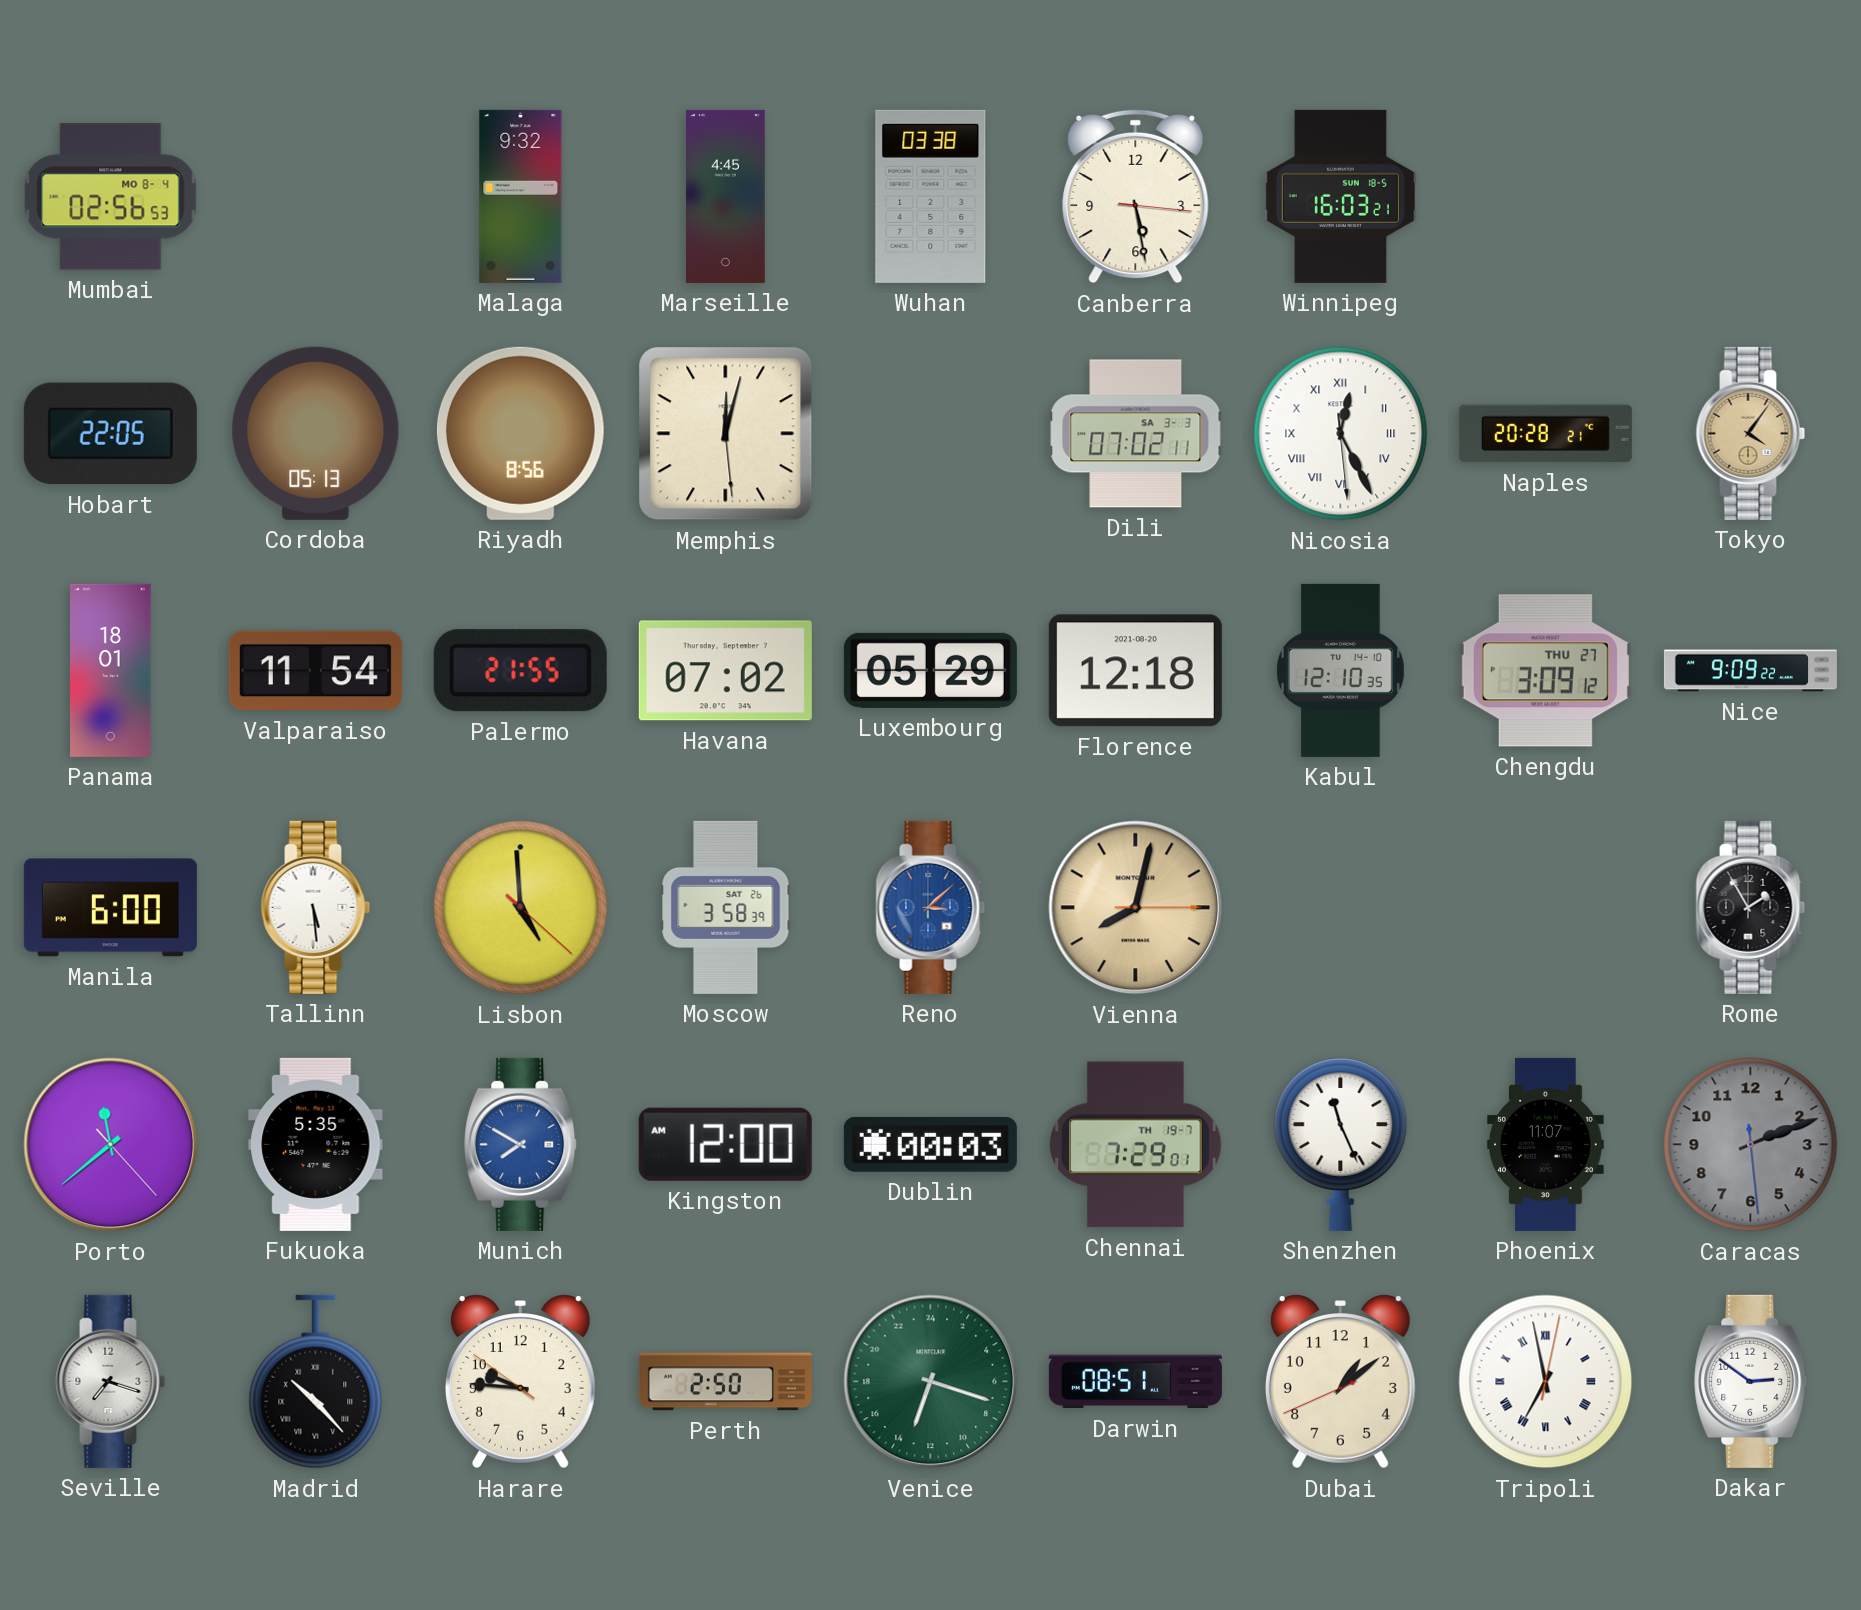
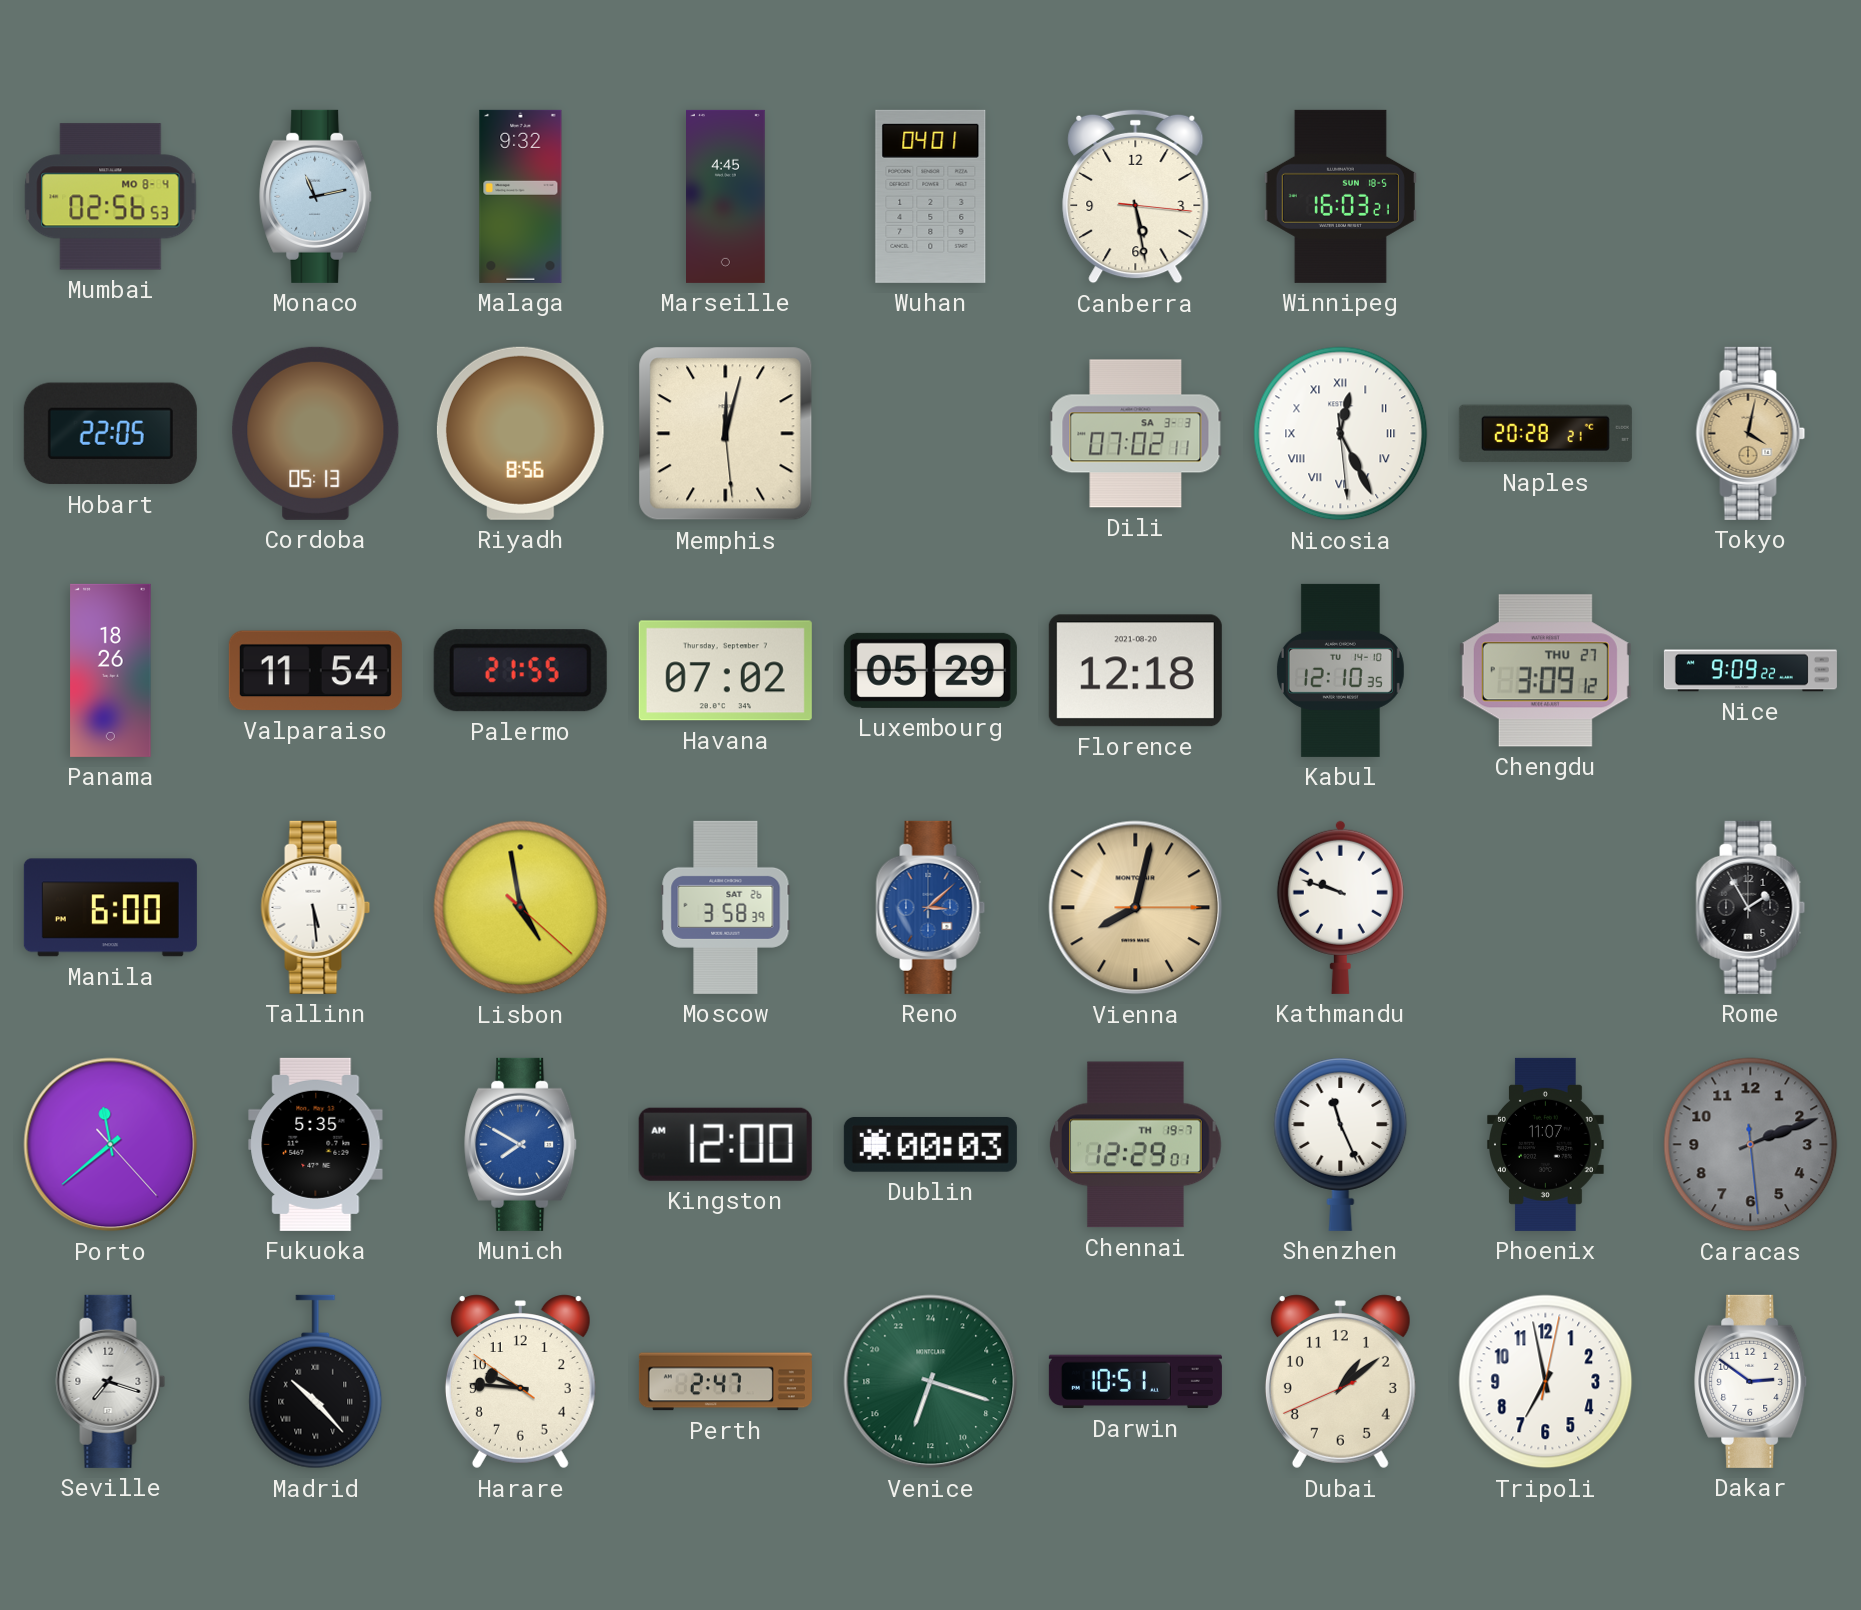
Monaco: none -> 11:13 (316, 196)
Wuhan: 03:38 -> 04:01 (931, 196)
Tokyo: 4:06 -> 4:02 (1751, 433)
Panama: 18:01 -> 18:26 (111, 670)
Lisbon: 4:59 -> 4:58 (521, 908)
Kathmandu: none -> 9:48 (1340, 907)
Chennai: 7:29 -> 12:29 (1136, 1145)
Perth: 2:50 -> 2:47 (725, 1382)
Darwin: 08:51 -> 10:51 (1135, 1382)
Tripoli numerals: Roman -> Arabic (1546, 1382)
